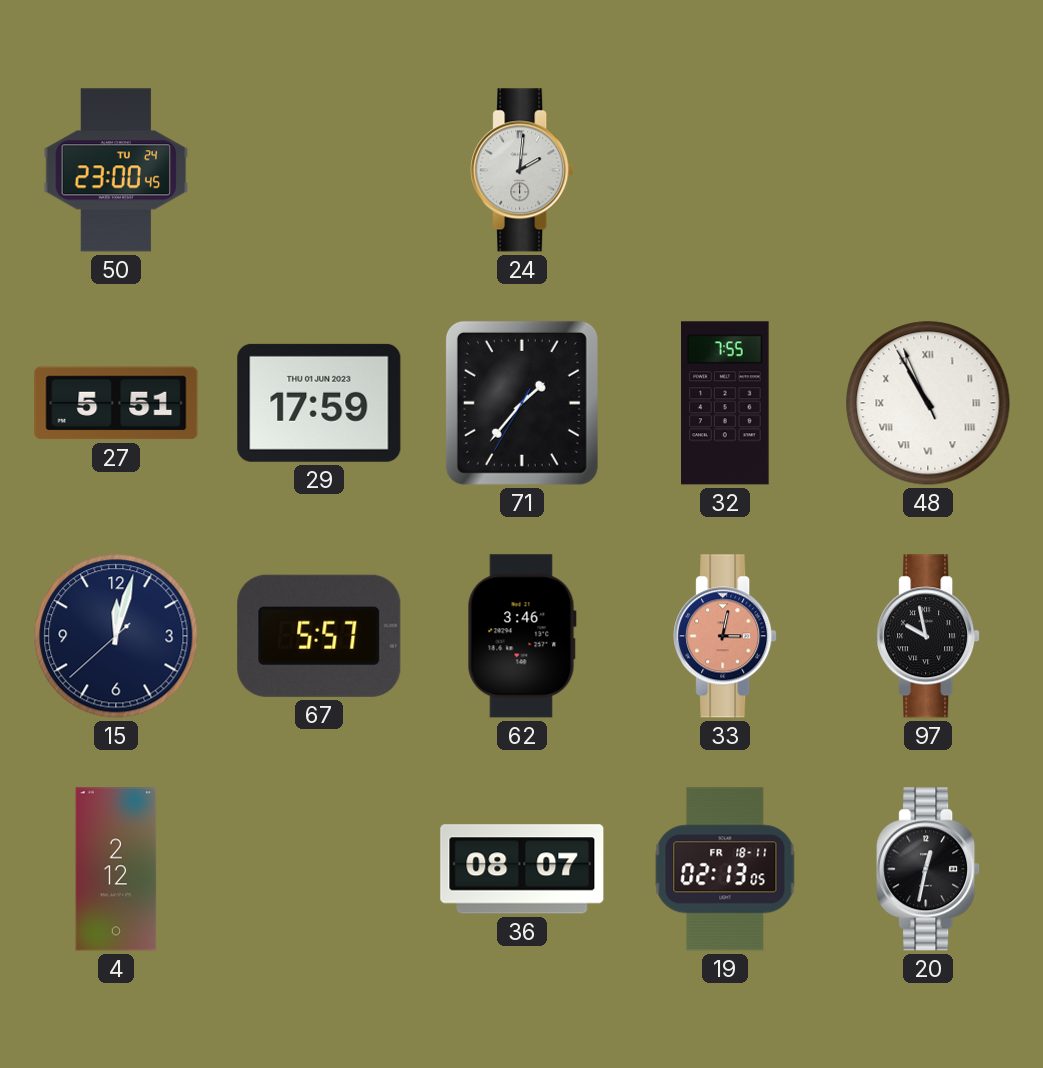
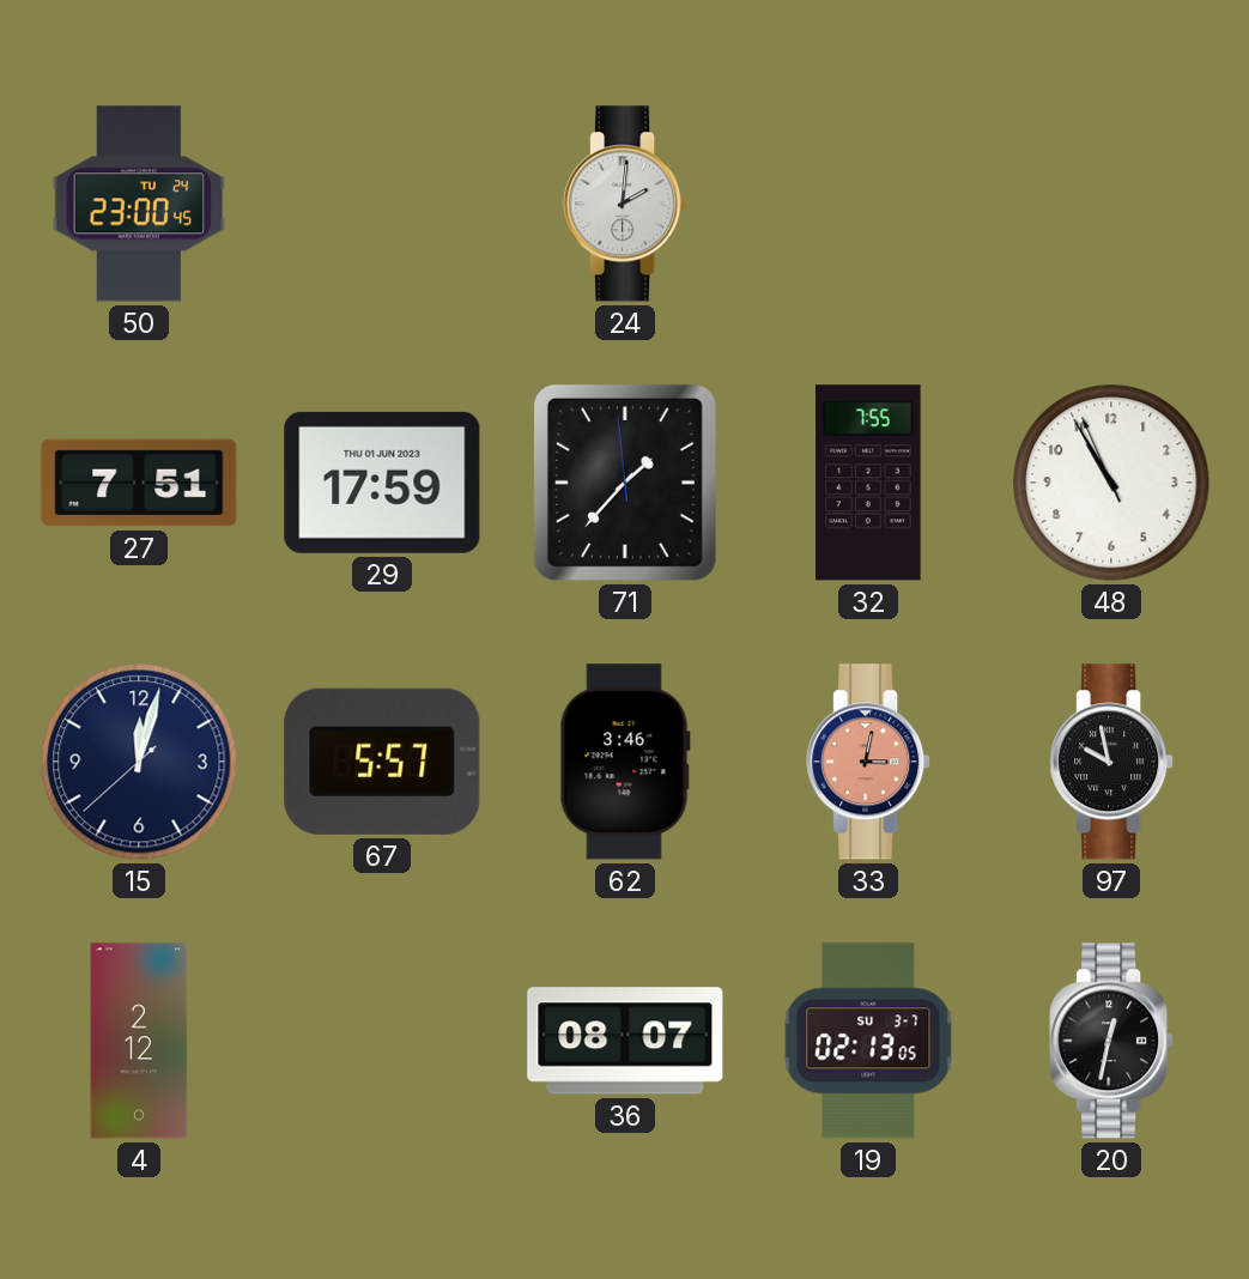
27: 5:51 -> 7:51 (139, 483)
71: 1:36:35 -> 1:36:59 (625, 483)
48 numerals: Roman -> Arabic (1111, 483)
19 date: FR 18-11 -> SU 3-7 (868, 1041)
